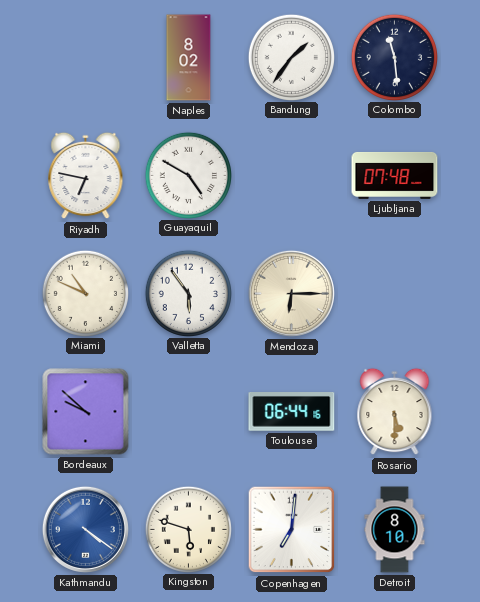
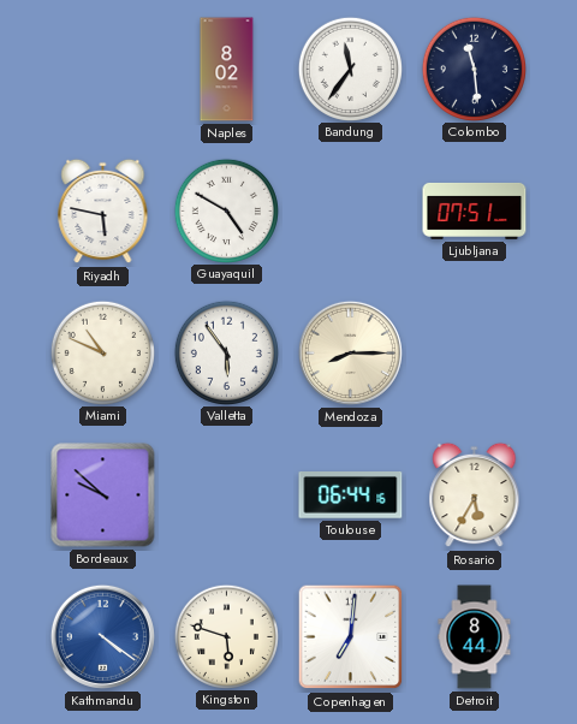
Bandung: 1:36 -> 11:36 (350, 69)
Riyadh: 6:47 -> 5:47 (103, 212)
Ljubljana: 07:48 -> 07:51 (475, 210)
Mendoza: 6:15 -> 8:15 (350, 352)
Rosario: 5:30 -> 5:35 (475, 495)
Detroit: 8:10 -> 8:44 (475, 637)
